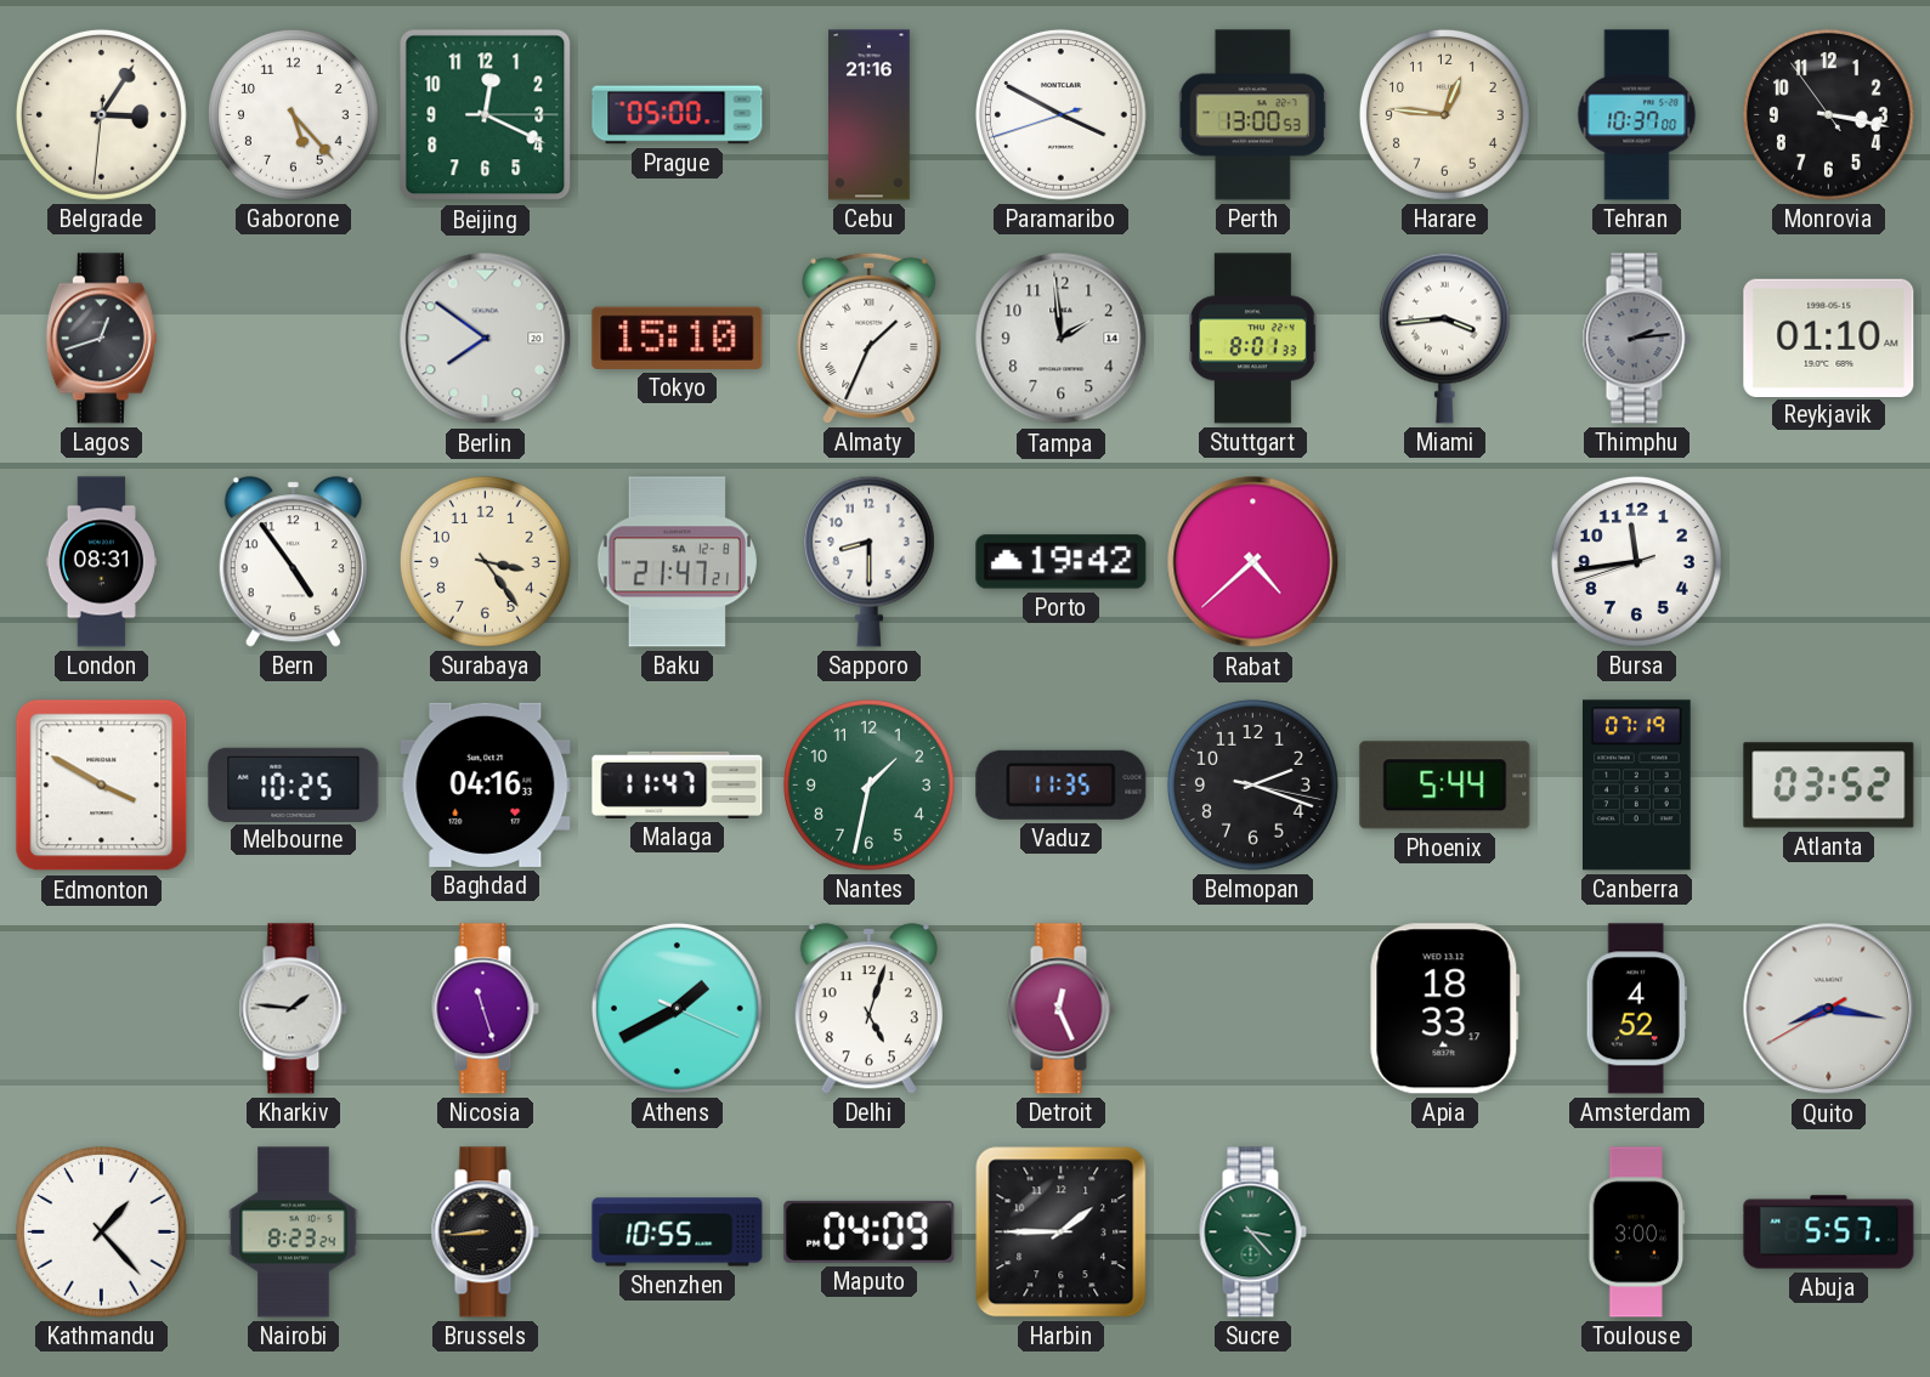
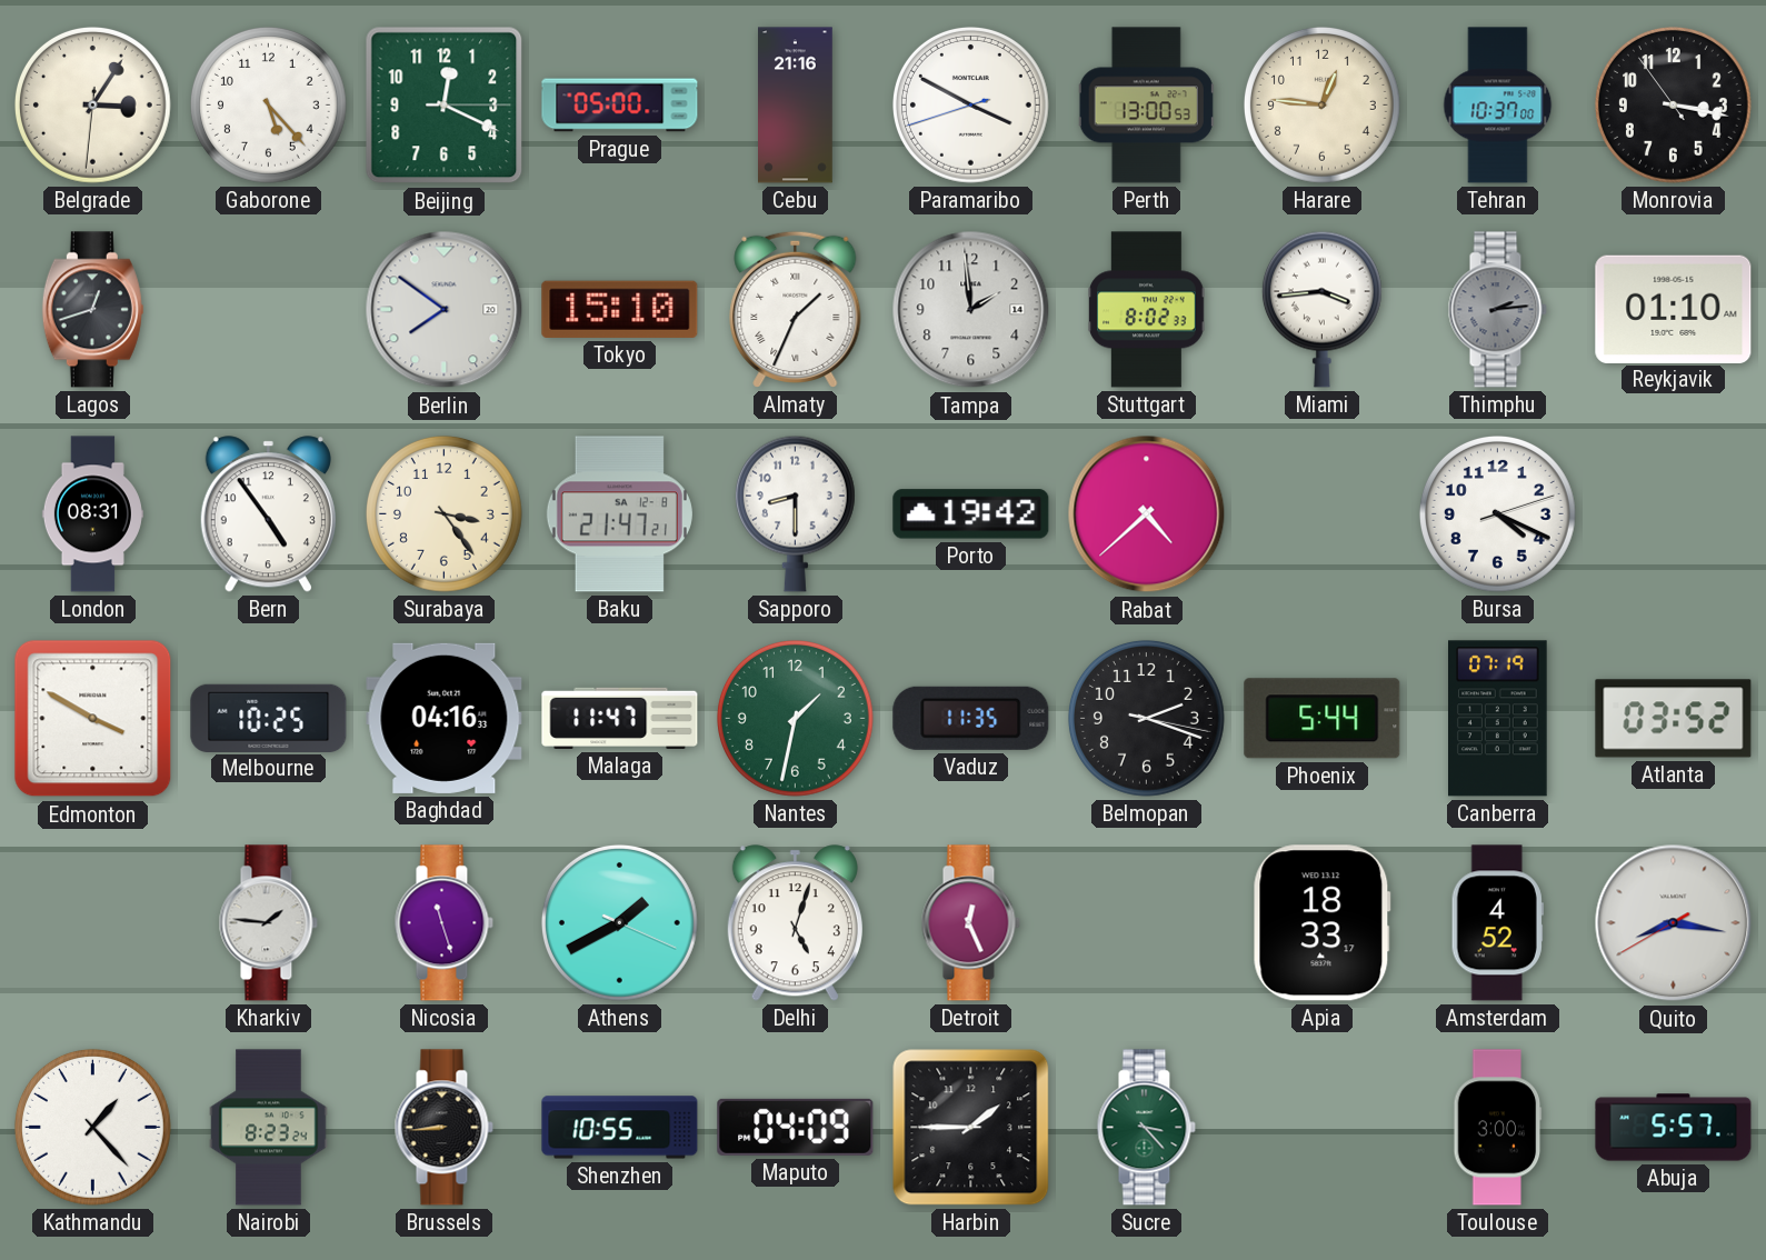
Stuttgart: 8:01 -> 8:02 (1147, 310)
Bursa: 11:43 -> 4:19 (1497, 513)
